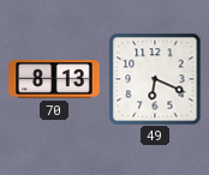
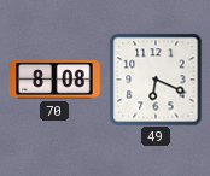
70: 8:13 -> 8:08 (54, 80)
